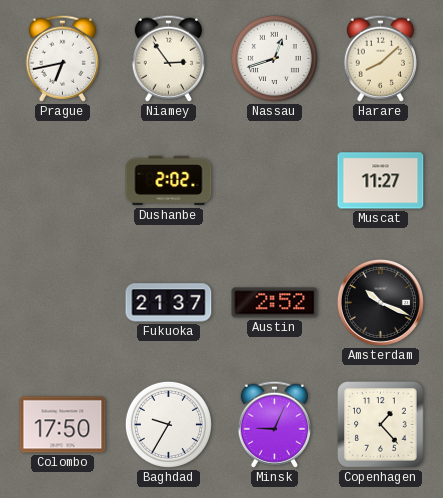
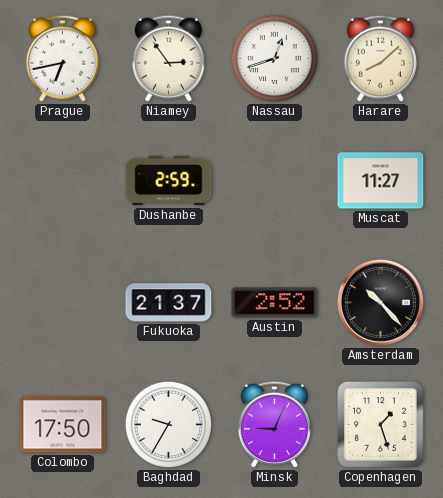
Dushanbe: 2:02 -> 2:59 (169, 181)
Amsterdam: 10:19 -> 10:23 (380, 302)
Copenhagen: 1:23 -> 1:27 (381, 425)
